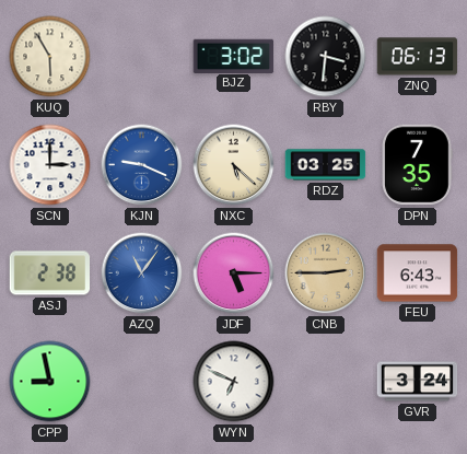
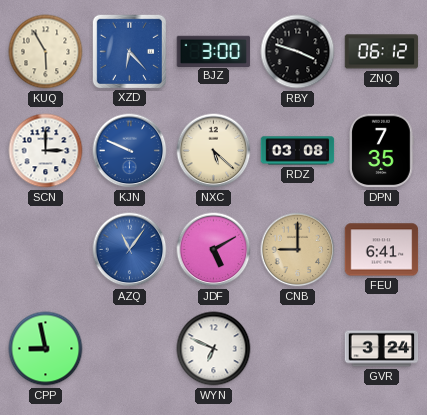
XZD: none -> 6:23 (129, 51)
BJZ: 3:02 -> 3:00 (214, 51)
RBY: 3:31 -> 3:48 (298, 52)
ZNQ: 06:13 -> 06:12 (382, 52)
KJN: 9:19 -> 9:49 (130, 151)
RDZ: 03:25 -> 03:08 (298, 151)
ASJ: 2:38 -> none (50, 273)
JDF: 5:15 -> 5:10 (214, 250)
CNB: 2:45 -> 9:00 (298, 250)
FEU: 6:43 -> 6:41 (382, 250)
